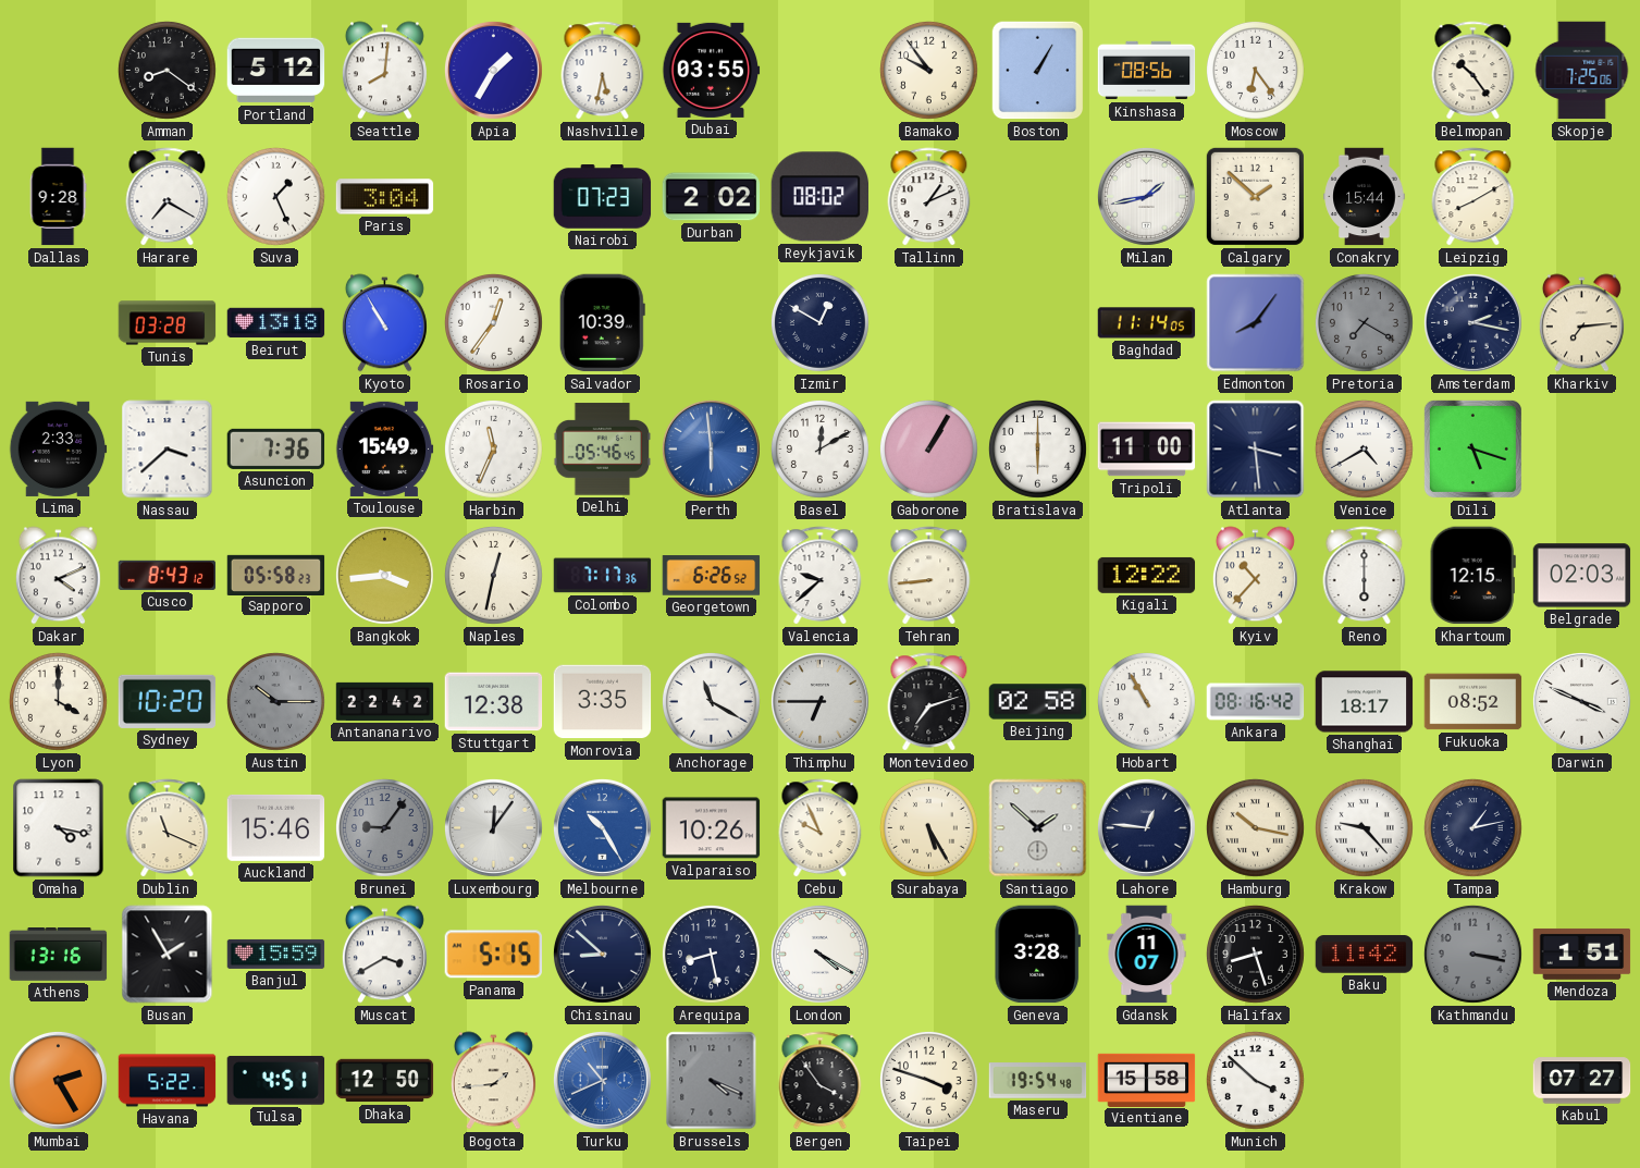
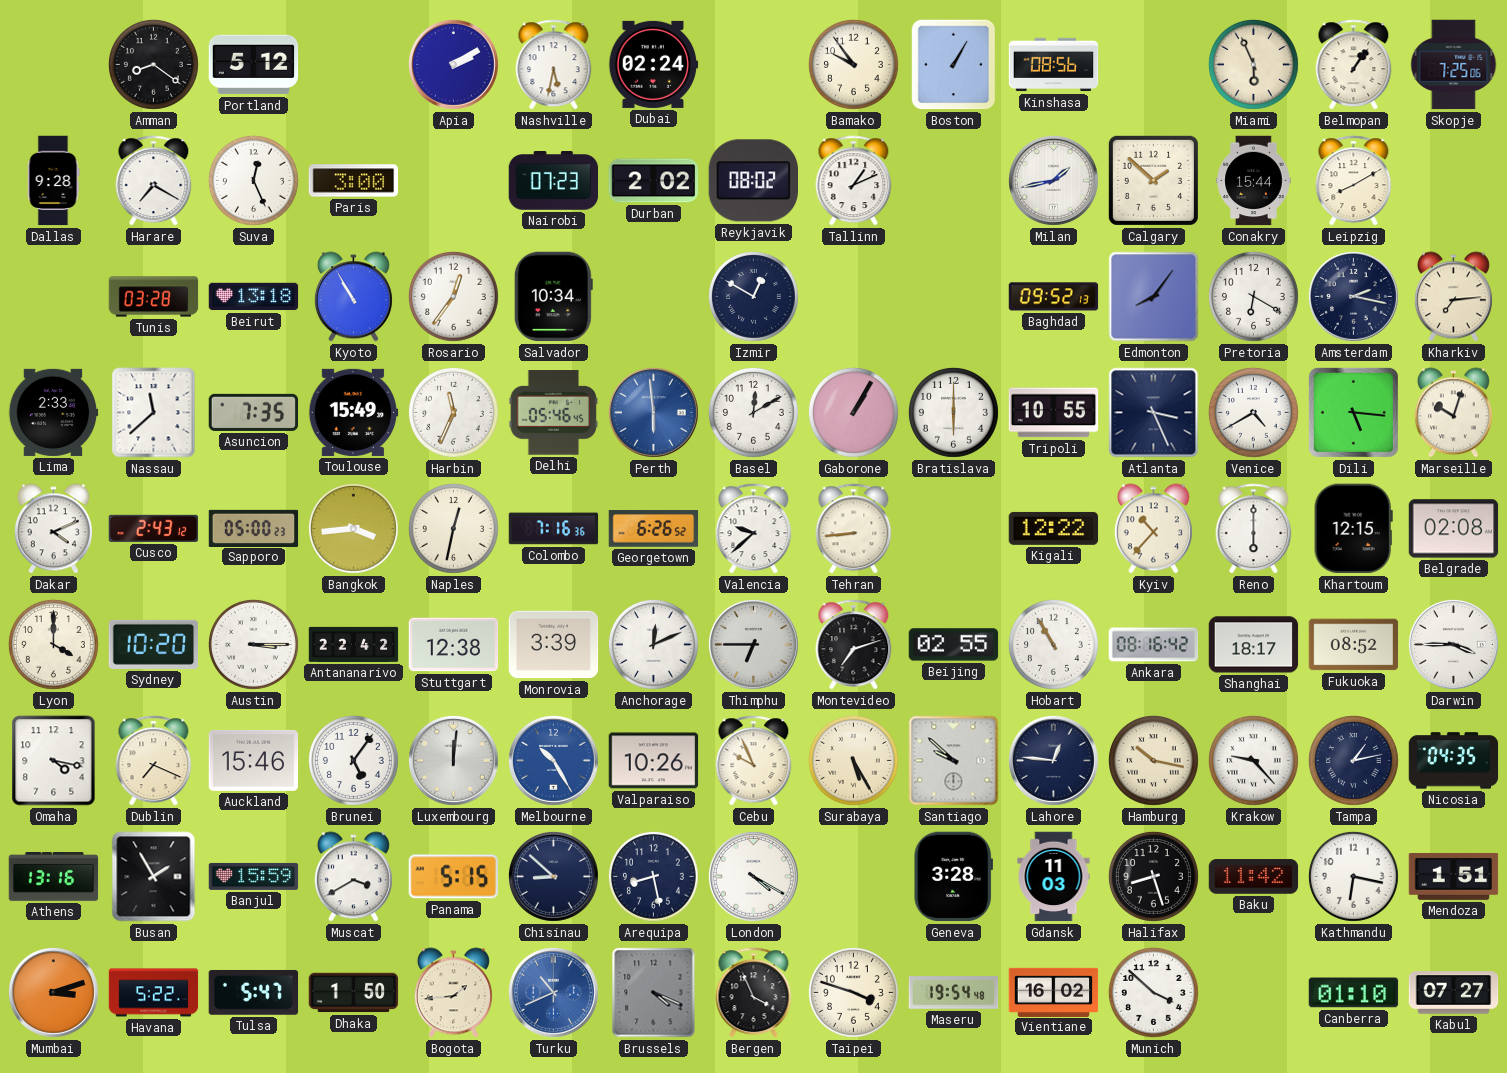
Seattle: 8:01 -> none (384, 71)
Apia: 1:35 -> 2:10 (453, 64)
Dubai: 03:55 -> 02:24 (654, 64)
Moscow: 6:24 -> none (1255, 70)
Miami: none -> 5:56 (1253, 64)
Belmopan: 10:24 -> 1:06 (1354, 65)
Suva: 1:26 -> 12:26 (253, 180)
Paris: 3:04 -> 3:00 (354, 181)
Salvador: 10:39 -> 10:34 (553, 297)
Baghdad: 11:14 -> 09:52 (1054, 297)
Pretoria: 7:20 -> 6:20 (1253, 296)
Pretoria dial: grey -> white (1253, 296)
Nassau: 3:38 -> 11:38 (154, 413)
Asuncion: 7:36 -> 7:35 (254, 412)
Tripoli: 11:00 -> 10:55 (1054, 413)
Atlanta: 3:29 -> 3:26 (1154, 413)
Dili: 5:18 -> 5:16 (1353, 412)
Marseille: none -> 10:03 (1453, 413)
Cusco: 8:43 -> 2:43 (154, 528)
Sapporo: 05:58 -> 05:00 (254, 528)
Colombo: 7:17 -> 7:16 (554, 529)
Belgrade: 02:03 -> 02:08 (1454, 529)
Austin: 10:15 -> 3:15 (253, 644)
Austin dial: grey -> white (253, 644)
Monrovia: 3:35 -> 3:39 (554, 645)
Anchorage: 11:20 -> 12:11 (653, 644)
Beijing: 02:58 -> 02:55 (954, 645)
Darwin: 3:49 -> 3:45 (1453, 644)
Dublin: 11:19 -> 7:19 (154, 761)
Brunei: 9:06 -> 5:06 (353, 760)
Brunei dial: grey -> white (353, 760)
Luxembourg: 12:06 -> 12:01 (453, 760)
Santiago: 1:52 -> 9:52 (954, 761)
Nicosia: none -> 04:35 (1454, 761)
Gdansk: 11:07 -> 11:03 (1054, 877)
Kathmandu: 3:17 -> 6:17 (1353, 876)
Kathmandu dial: grey -> white (1353, 876)
Mumbai: 2:25 -> 3:12 (53, 992)
Tulsa: 4:51 -> 5:47 (254, 992)
Dhaka: 12:50 -> 1:50 (354, 993)
Bergen: 3:54 -> 3:56 (754, 993)
Vientiane: 15:58 -> 16:02 (1054, 992)
Canberra: none -> 01:10 (1354, 993)
